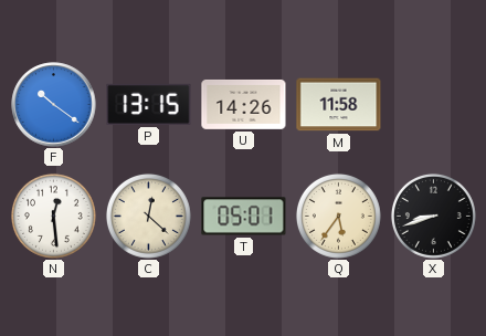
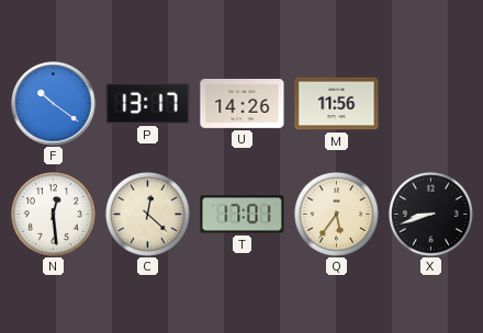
P: 13:15 -> 13:17 (148, 103)
M: 11:58 -> 11:56 (337, 104)
T: 05:01 -> 17:01 (243, 215)
